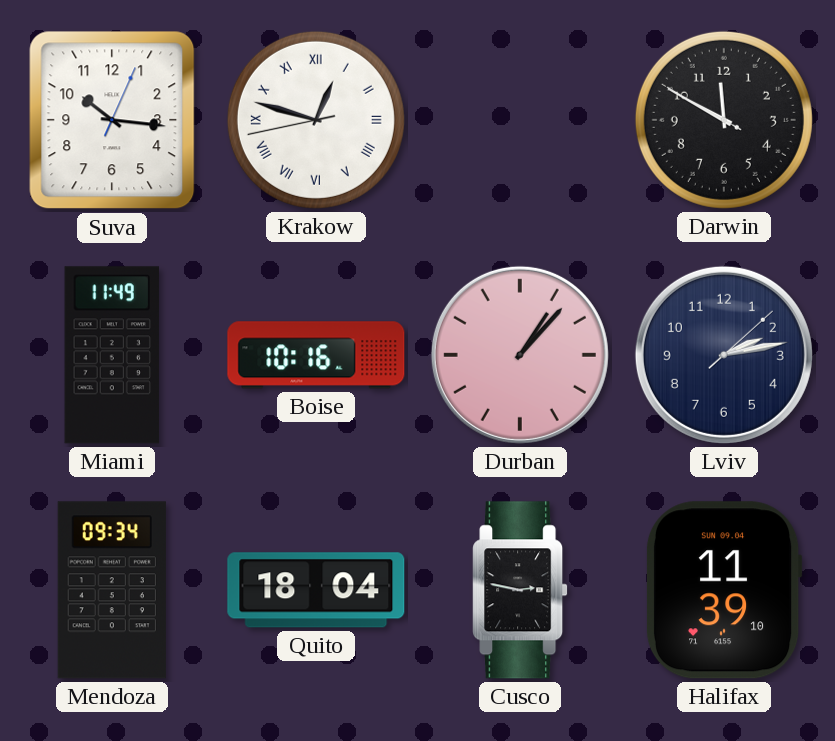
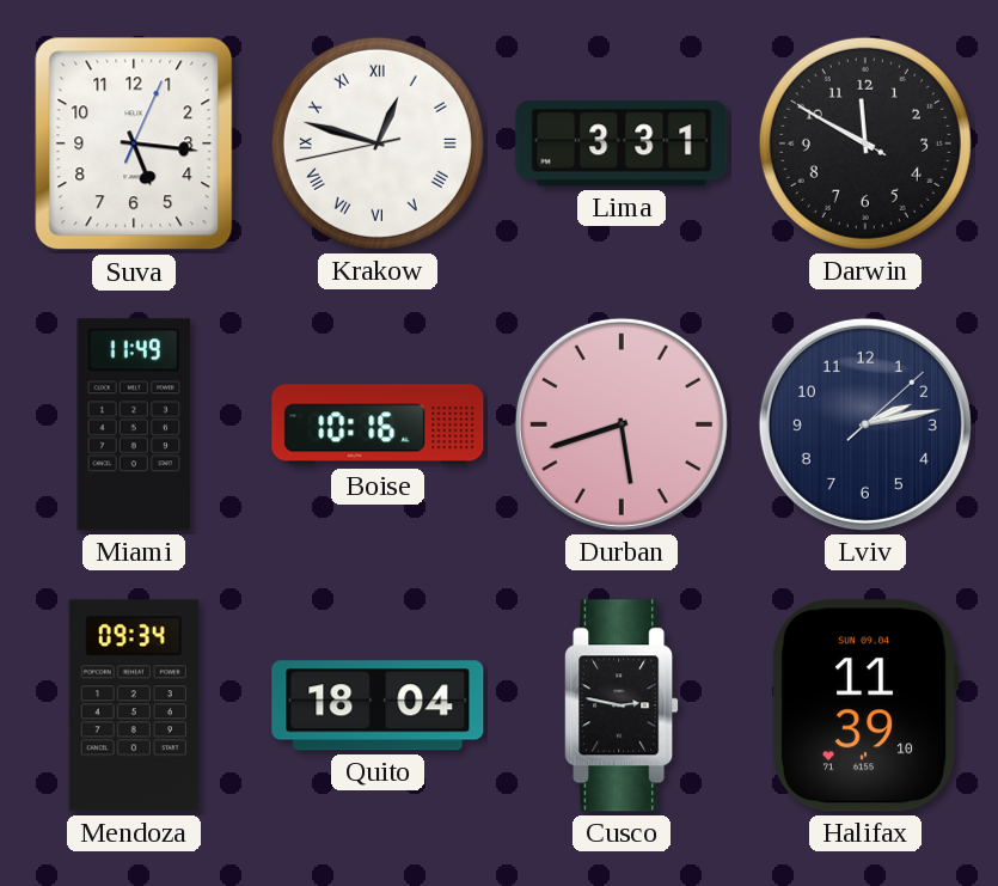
Suva: 10:16 -> 5:16 (134, 143)
Lima: none -> 3:31 (622, 143)
Durban: 1:07 -> 5:42 (622, 424)
